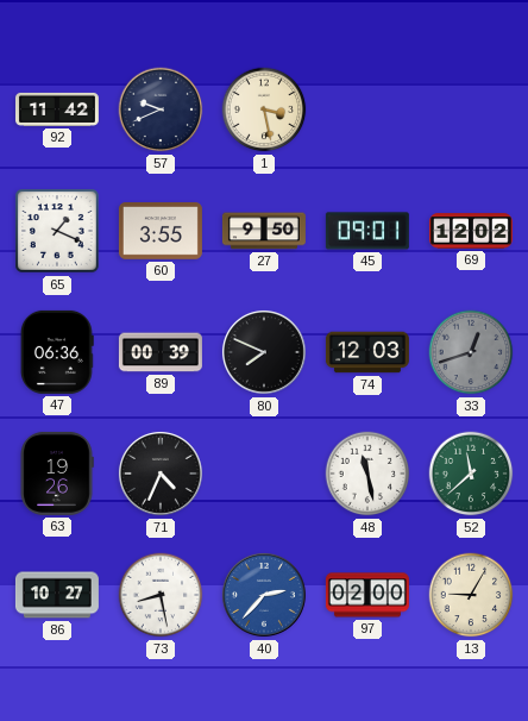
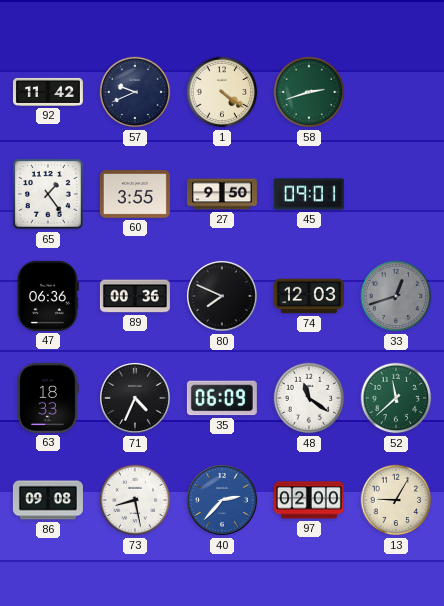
1: 3:28 -> 4:21 (222, 92)
58: none -> 2:42 (309, 92)
65: 1:19 -> 1:24 (49, 195)
69: 12:02 -> none (471, 231)
89: 00:39 -> 00:36 (135, 296)
63: 19:26 -> 18:33 (48, 398)
35: none -> 06:09 (222, 398)
48: 11:28 -> 11:21 (309, 398)
86: 10:27 -> 09:08 (48, 500)
